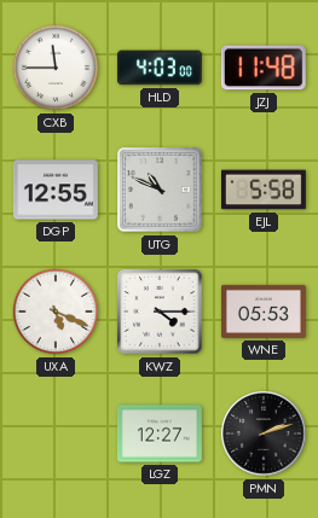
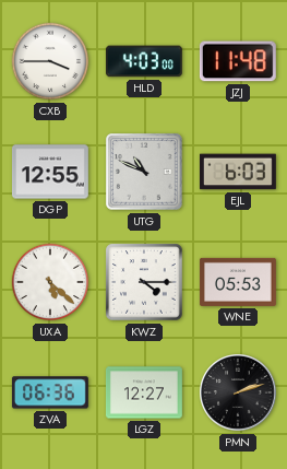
CXB: 11:45 -> 3:45 (50, 61)
EJL: 5:58 -> 6:03 (238, 172)
UXA: 5:19 -> 5:22 (50, 282)
ZVA: none -> 06:36 (50, 392)
